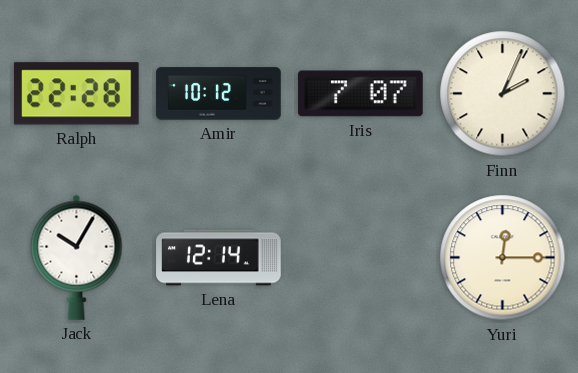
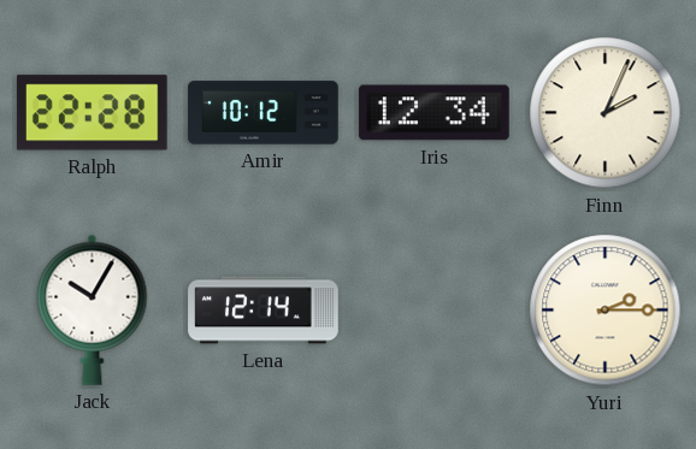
Iris: 7:07 -> 12:34 (435, 113)
Yuri: 12:15 -> 2:15 (606, 311)
